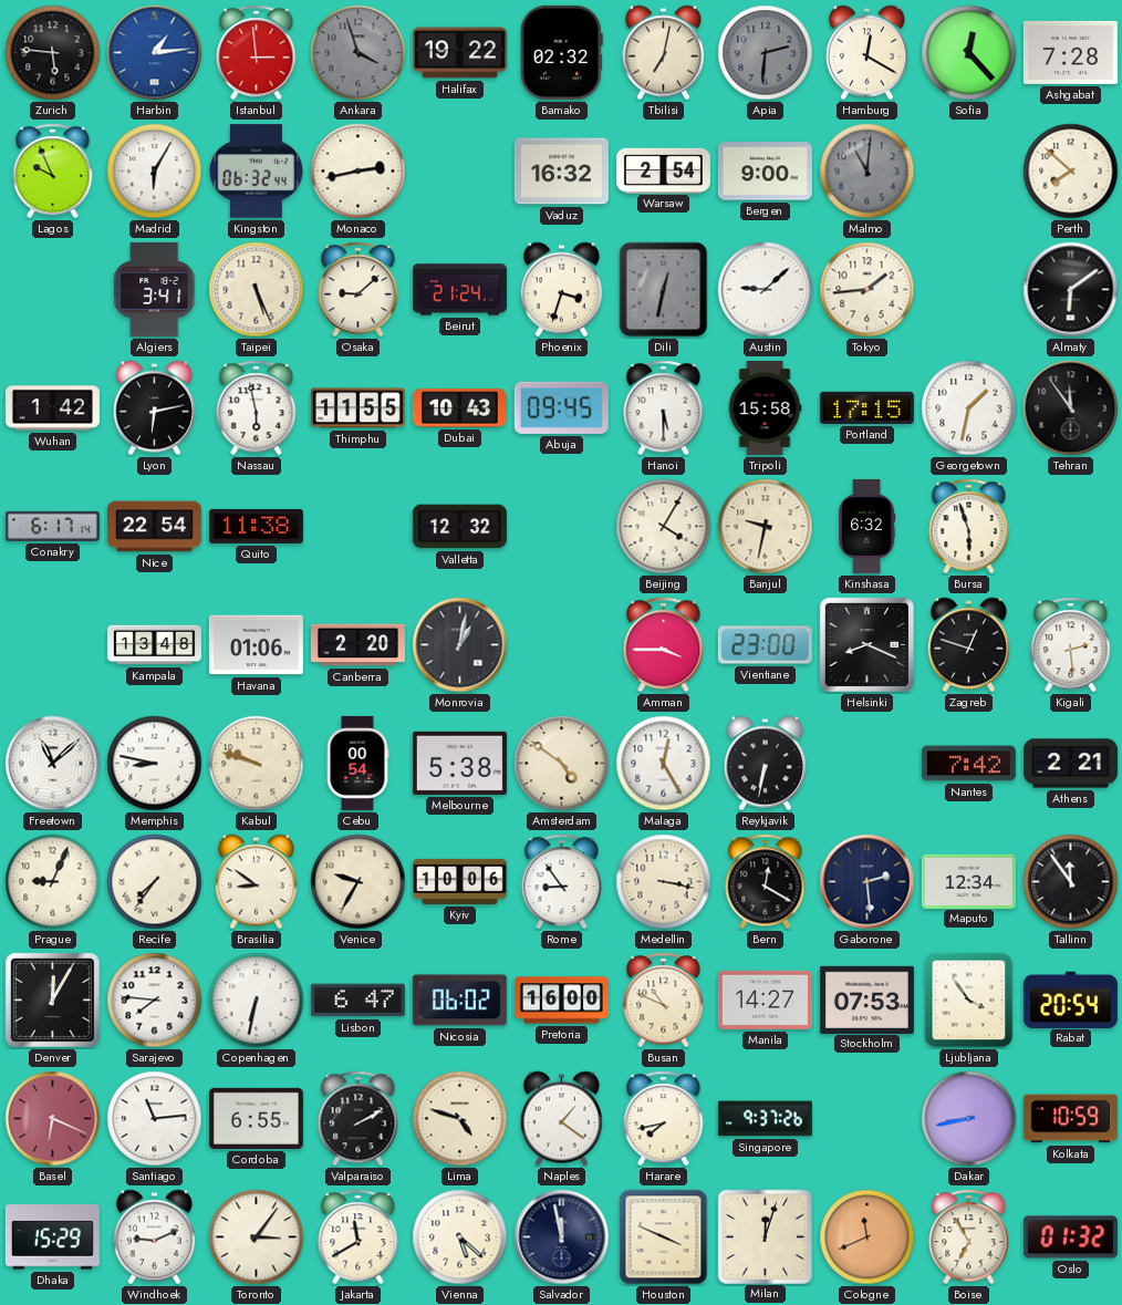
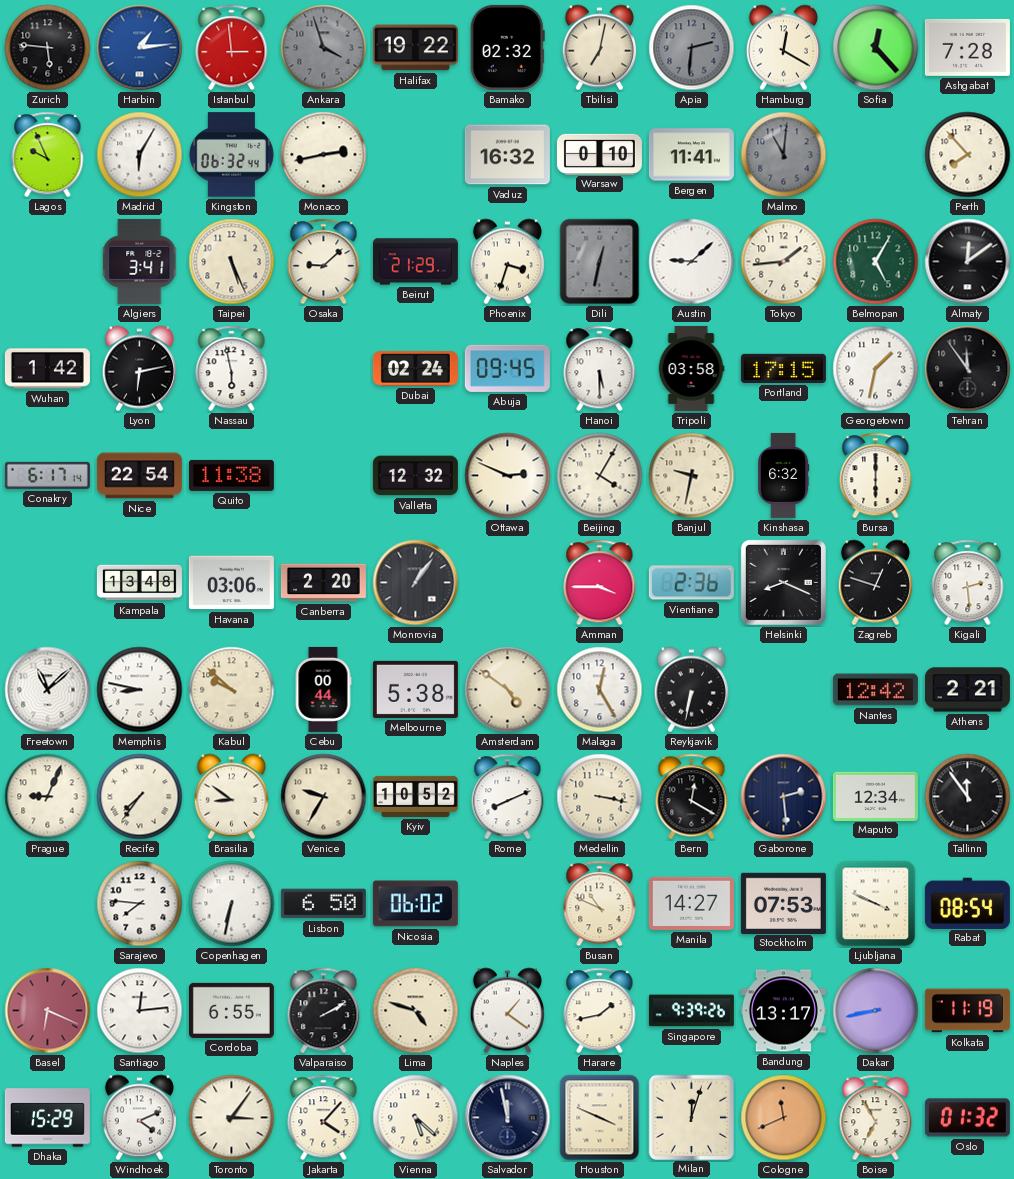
Warsaw: 2:54 -> 0:10 (599, 154)
Bergen: 9:00 -> 11:41 (691, 155)
Perth: 7:52 -> 7:53 (968, 155)
Beirut: 21:24 -> 21:29 (415, 262)
Belmopan: none -> 5:05 (876, 262)
Almaty: 6:09 -> 12:09 (968, 262)
Thimphu: 11:55 -> none (357, 408)
Dubai: 10:43 -> 02:24 (415, 369)
Tripoli: 15:58 -> 03:58 (691, 368)
Ottawa: none -> 2:49 (508, 476)
Bursa: 5:57 -> 6:00 (876, 476)
Havana: 01:06 -> 03:06 (231, 583)
Monrovia: 1:02 -> 1:06 (416, 583)
Vientiane: 23:00 -> 2:36 (691, 583)
Kabul: 9:48 -> 9:52 (232, 690)
Cebu: 00:54 -> 00:44 (323, 689)
Nantes: 7:42 -> 12:42 (875, 690)
Kyiv: 10:06 -> 10:52 (415, 796)
Rome: 8:54 -> 8:11 (508, 797)
Denver: 12:05 -> none (52, 1000)
Lisbon: 6:47 -> 6:50 (323, 904)
Pretoria: 16:00 -> none (561, 1001)
Ljubljana: 3:54 -> 3:49 (876, 904)
Rabat: 20:54 -> 08:54 (967, 903)
Santiago: 11:14 -> 12:14 (140, 1011)
Harare: 7:43 -> 1:43 (600, 1011)
Singapore: 9:37 -> 9:39 (691, 1011)
Bandung: none -> 13:17 (783, 1011)
Kolkata: 10:59 -> 11:19 (967, 1011)
Windhoek: 9:11 -> 4:11 (139, 1118)
Jakarta: 11:40 -> 4:07 (324, 1118)
